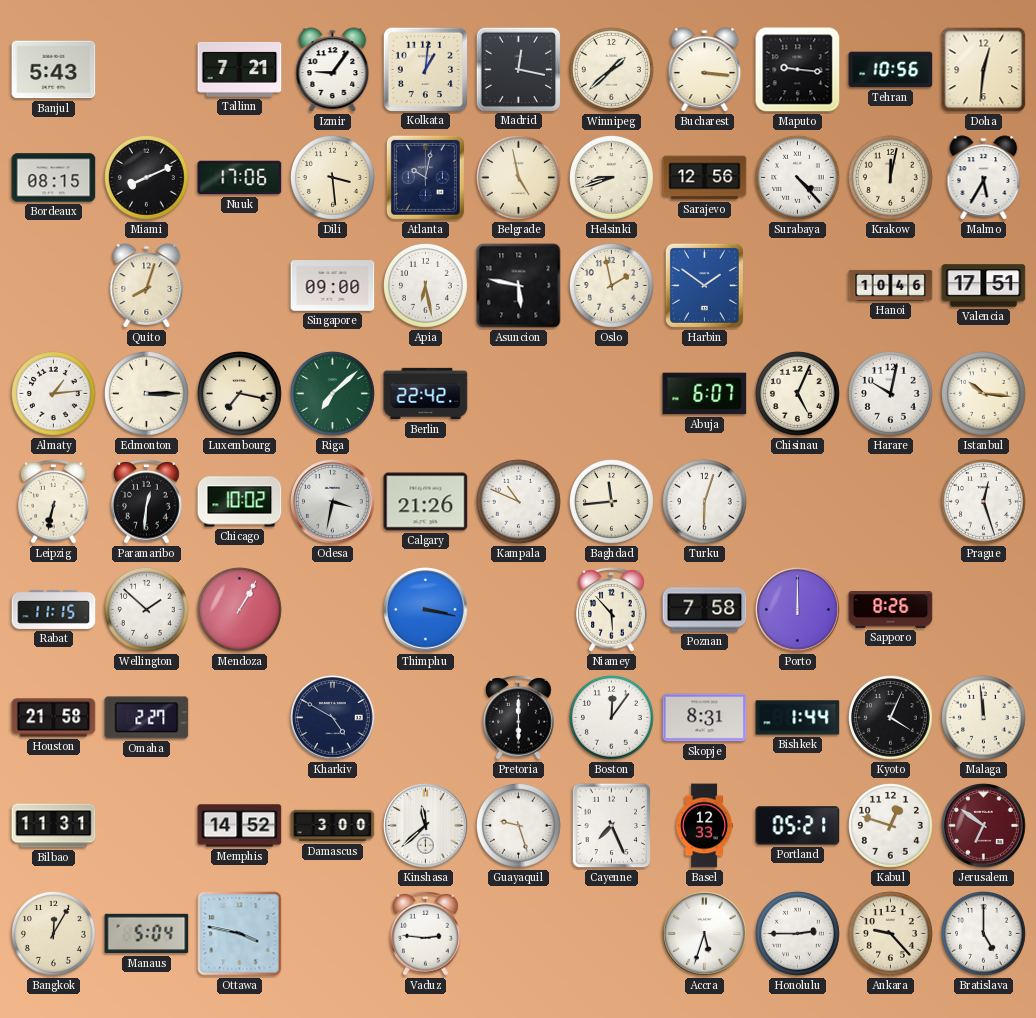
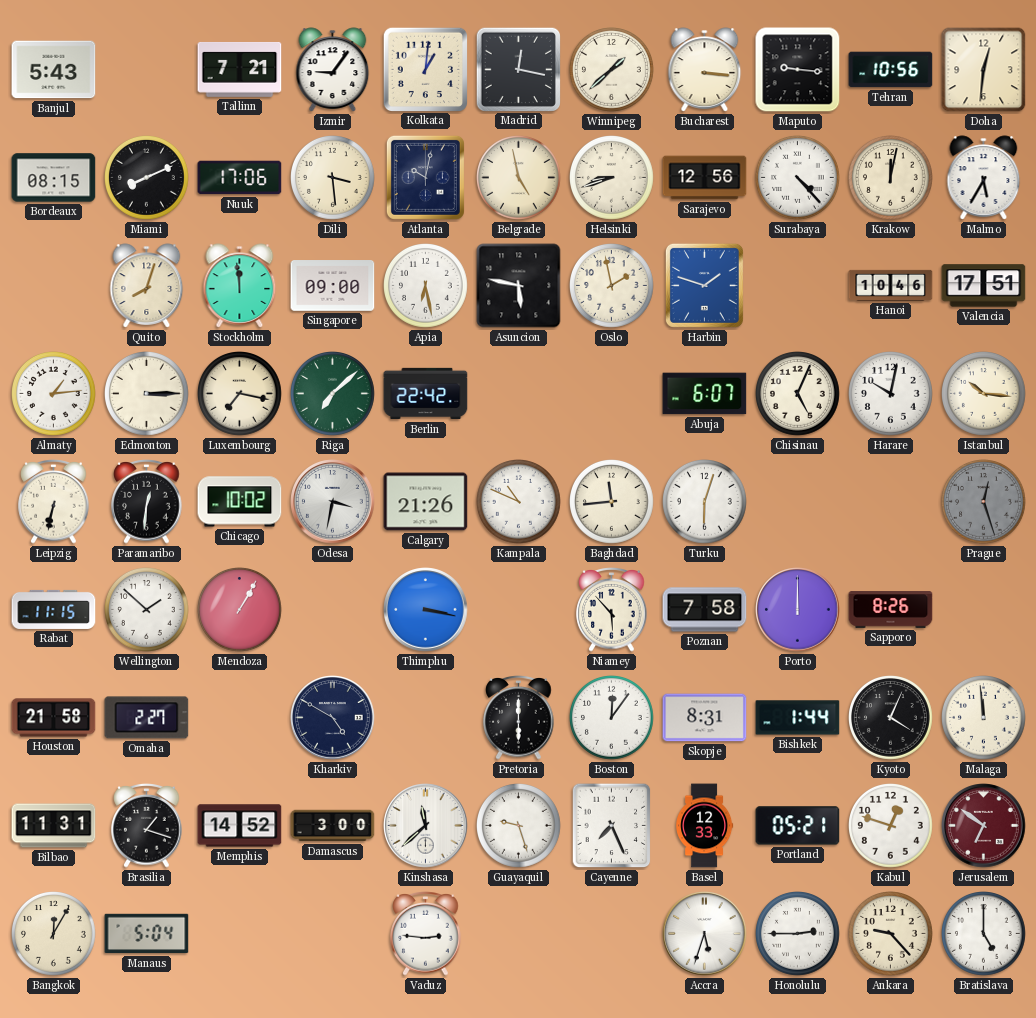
Stockholm: none -> 11:59 (240, 286)
Harbin: 1:51 -> 1:48 (704, 285)
Prague dial: white -> grey (984, 502)
Brasilia: none -> 1:18 (147, 826)
Ottawa: 3:47 -> none (240, 934)
